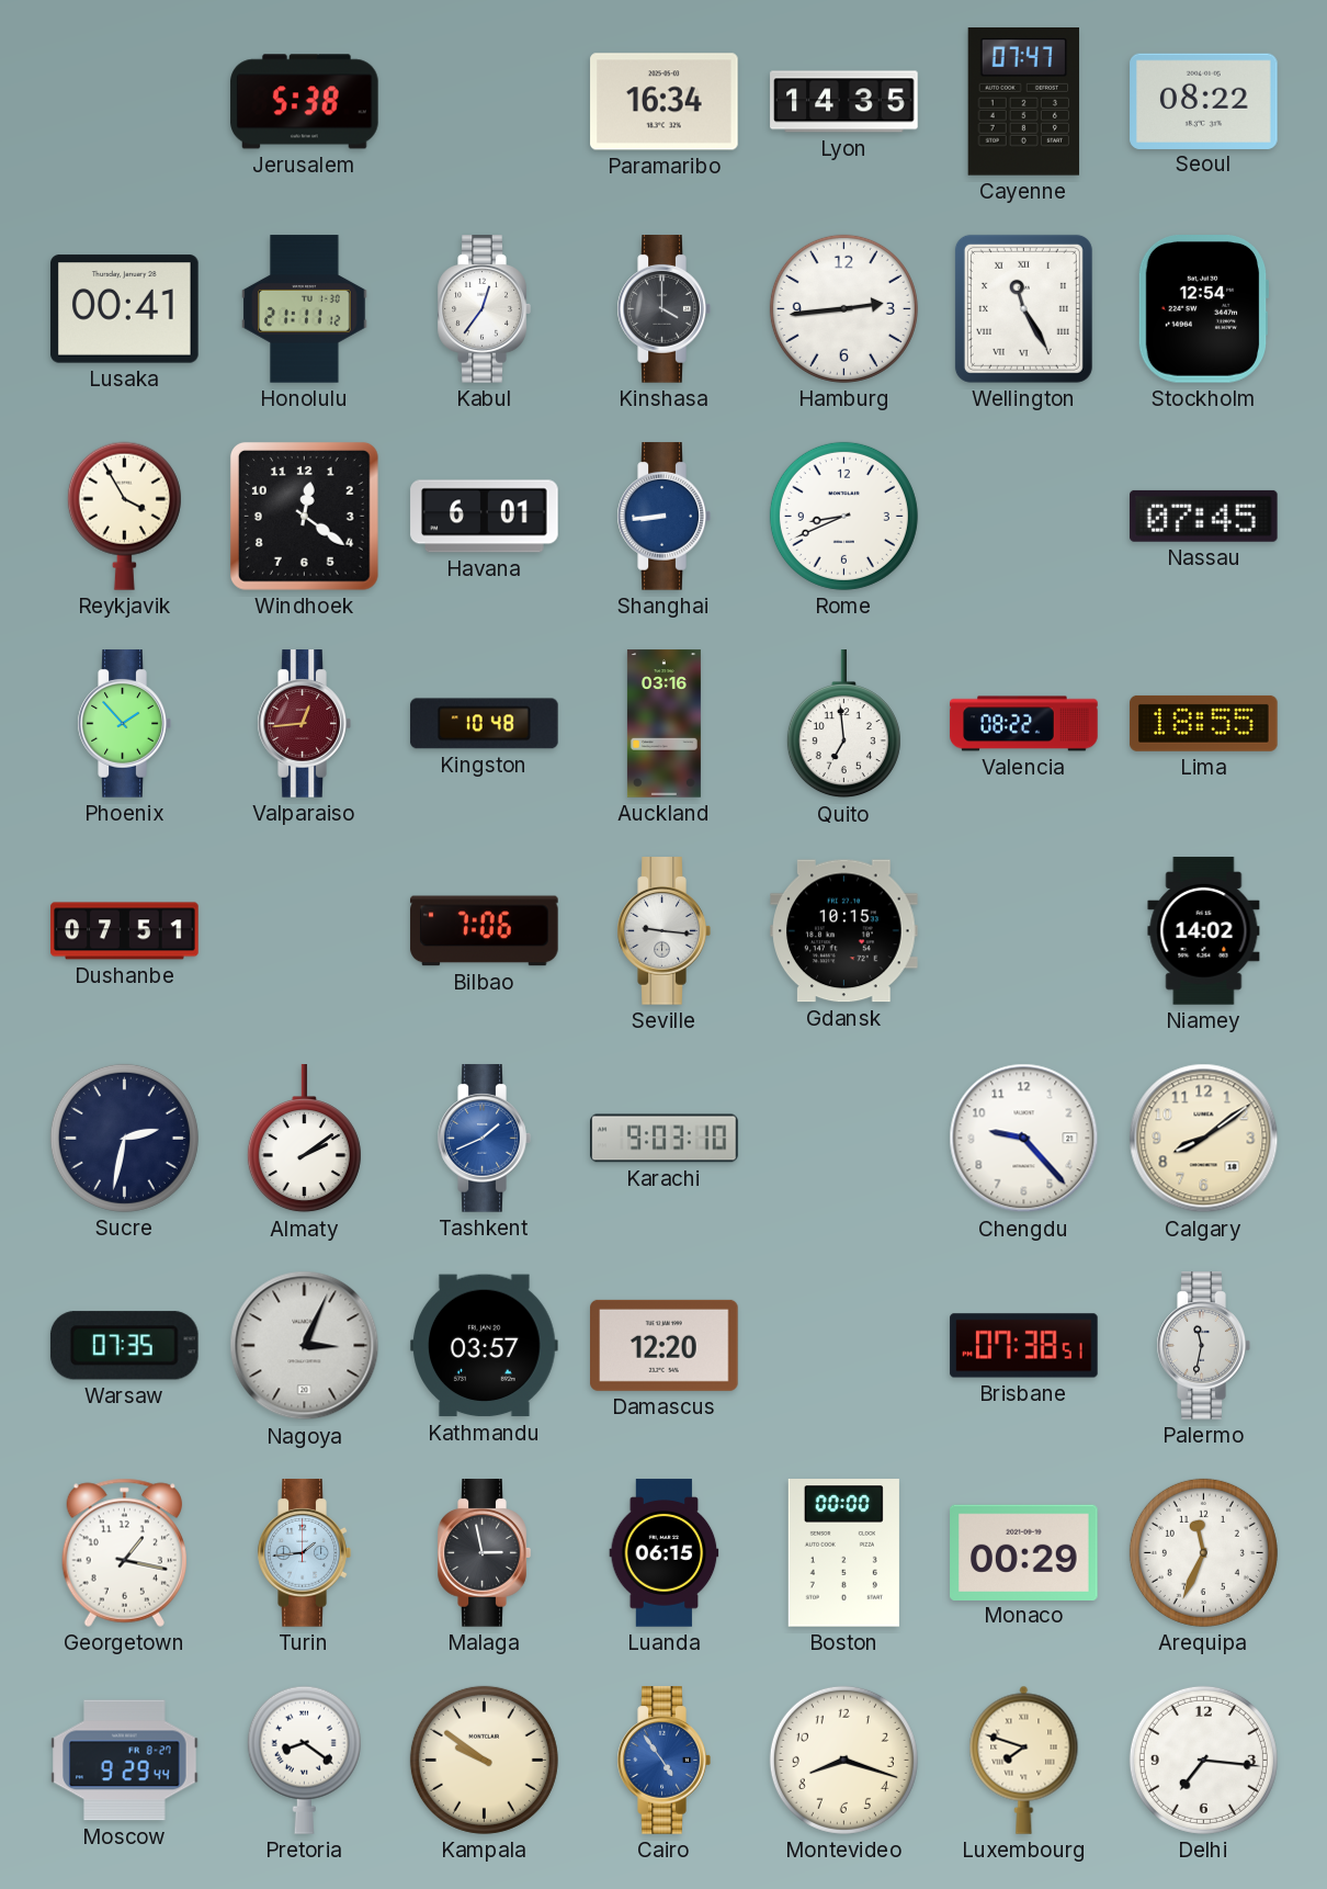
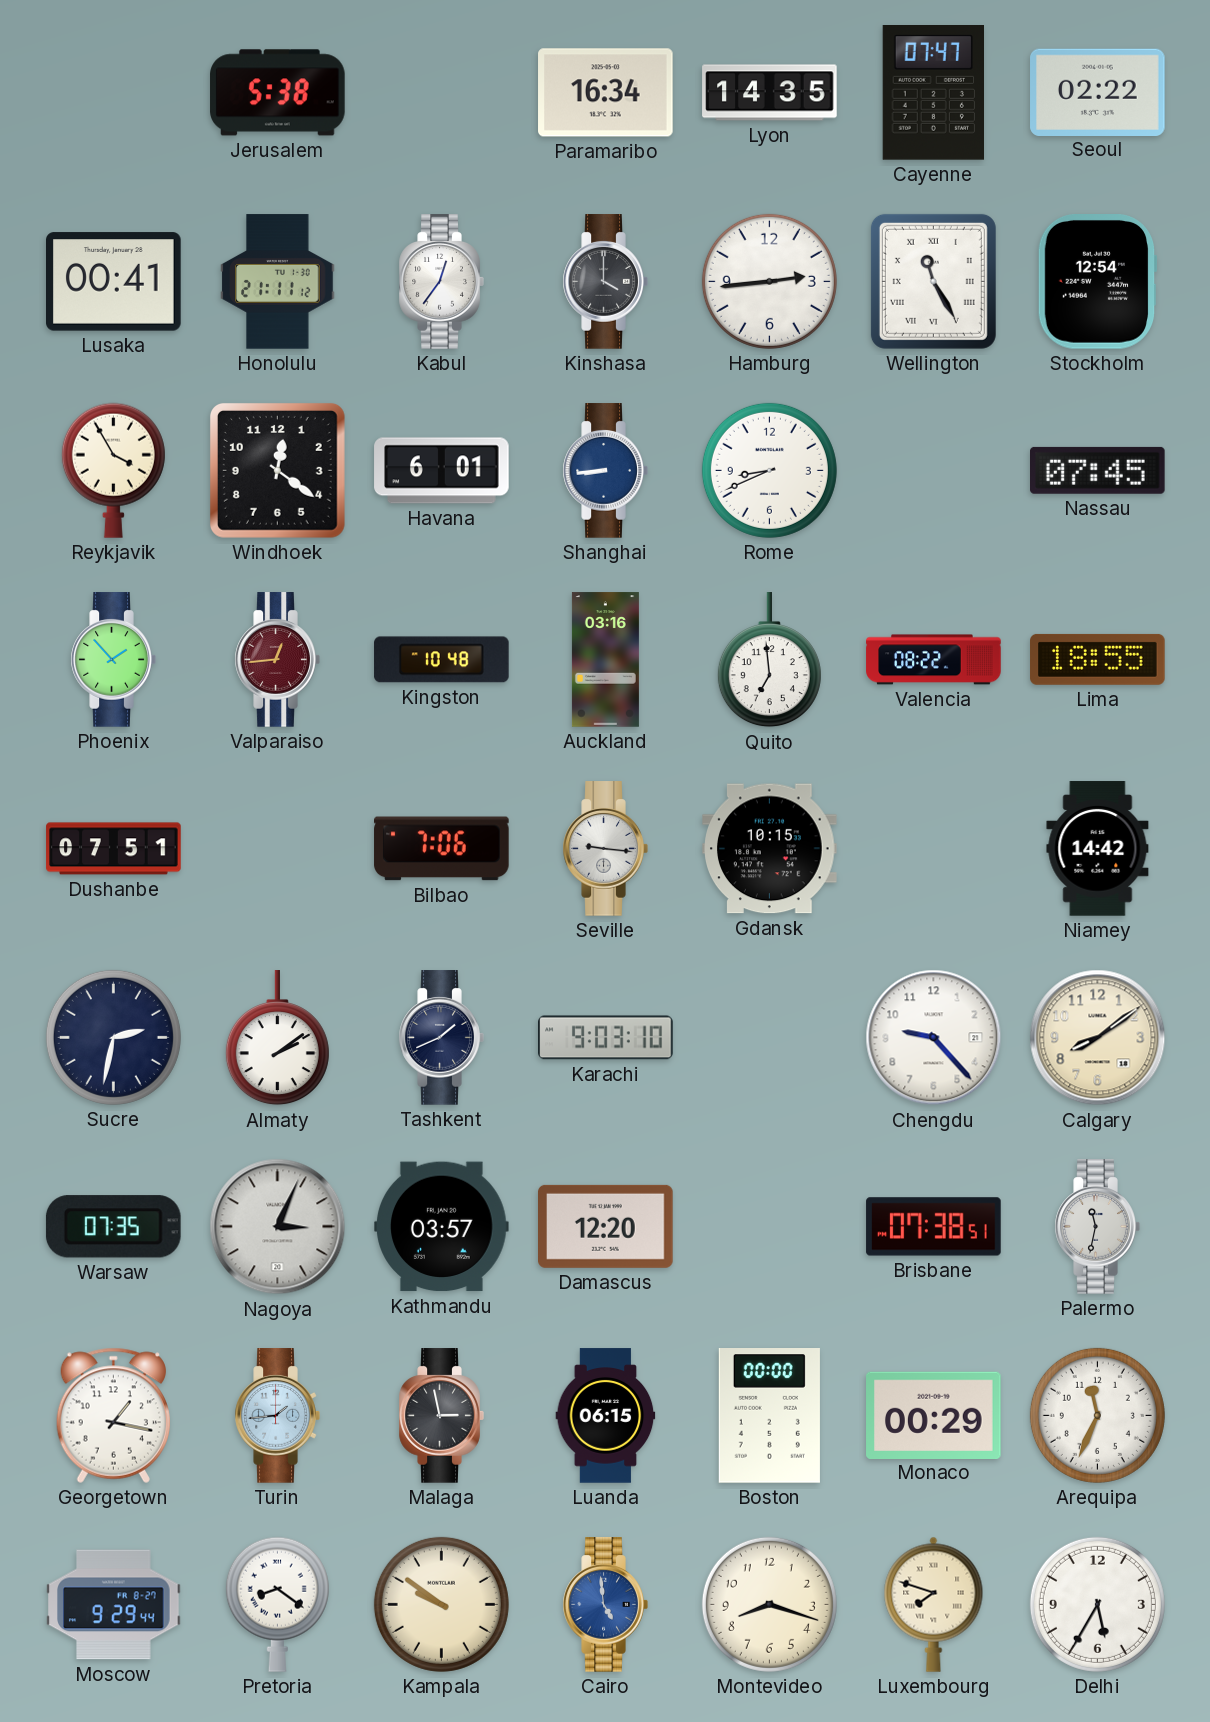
Seoul: 08:22 -> 02:22 (1098, 92)
Niamey: 14:02 -> 14:42 (1098, 849)
Tashkent dial: blue -> navy (441, 1038)
Cairo: 4:54 -> 4:59 (605, 1605)
Delhi: 7:16 -> 5:35 (1097, 1604)
